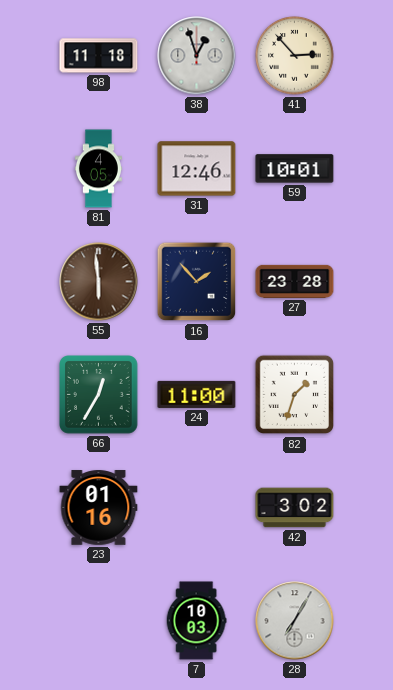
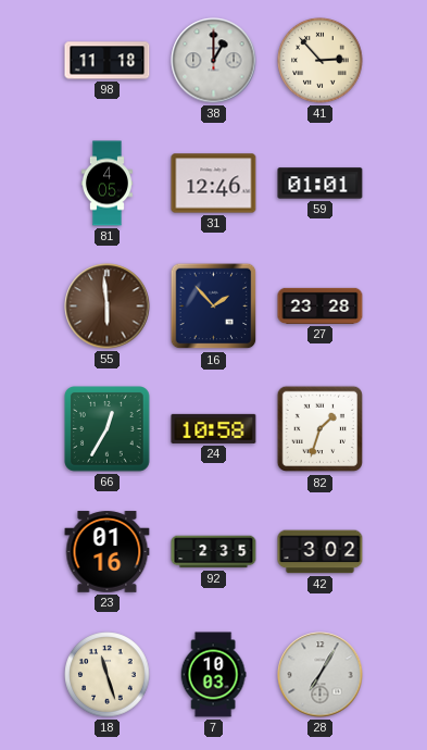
38: 12:57 -> 1:00 (214, 61)
59: 10:01 -> 01:01 (321, 184)
24: 11:00 -> 10:58 (214, 428)
92: none -> 2:35 (214, 552)
18: none -> 11:27 (108, 675)
